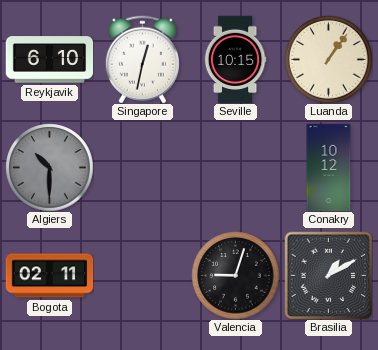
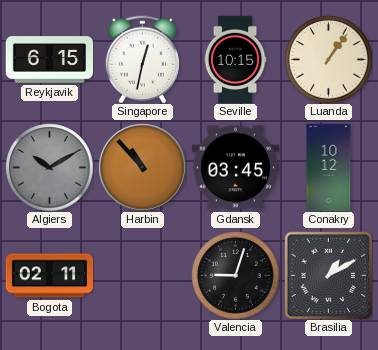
Reykjavik: 6:10 -> 6:15 (49, 60)
Algiers: 10:30 -> 10:10 (49, 167)
Harbin: none -> 10:53 (142, 167)
Gdansk: none -> 03:45 (235, 168)
